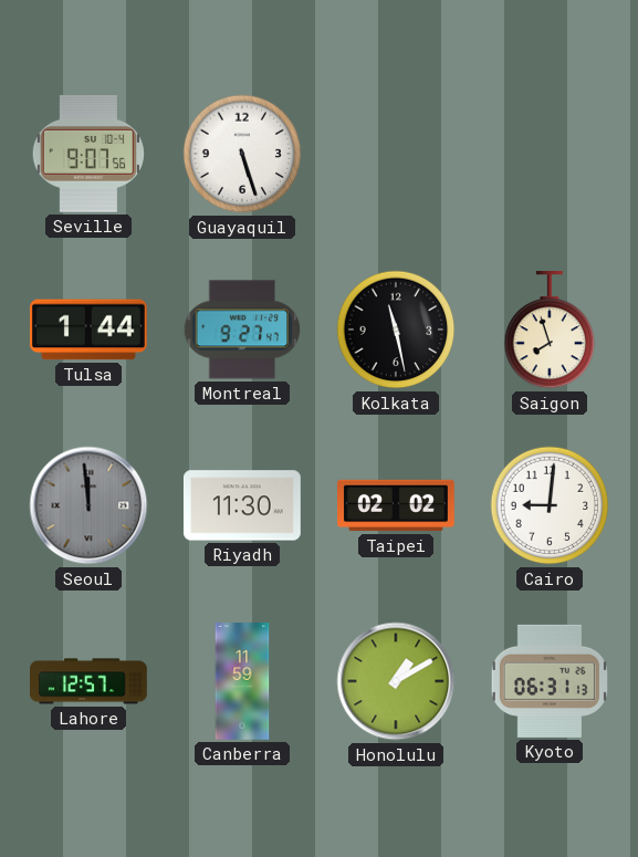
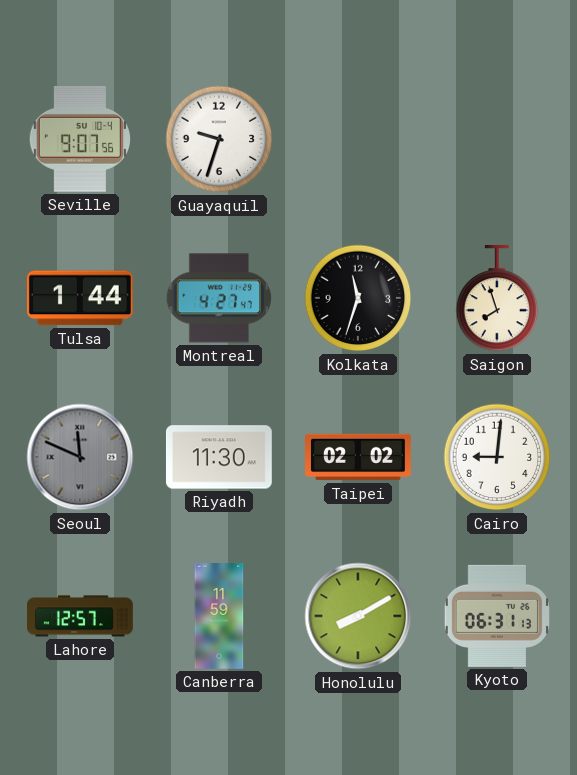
Guayaquil: 5:27 -> 9:33 (219, 139)
Montreal: 9:27 -> 4:27 (219, 298)
Kolkata: 11:28 -> 11:33 (358, 298)
Seoul: 11:59 -> 11:49 (80, 457)
Honolulu: 1:10 -> 8:10 (358, 616)
